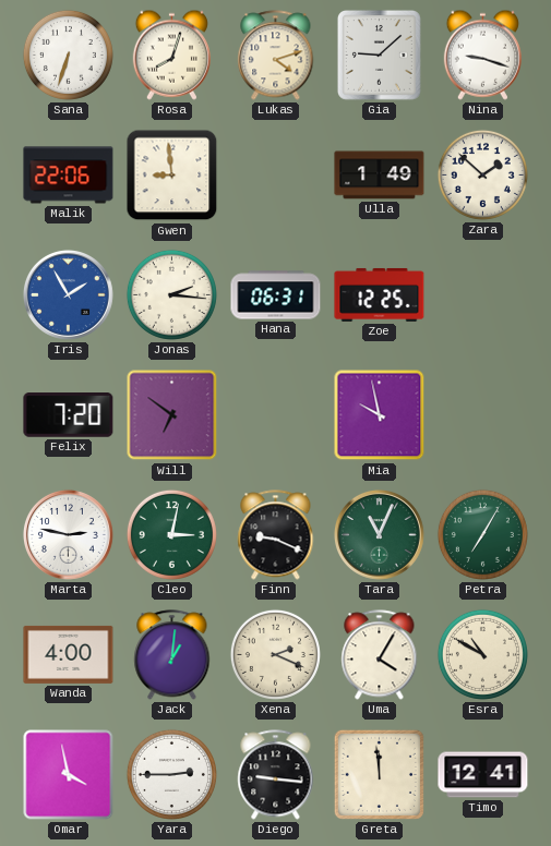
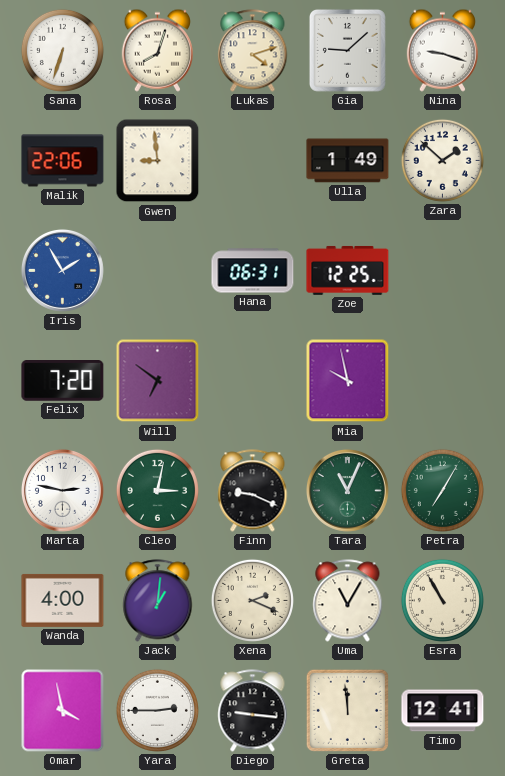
Jonas: 2:16 -> none (171, 294)
Uma: 4:05 -> 11:05 (348, 601)
Esra: 10:50 -> 10:55 (442, 600)
